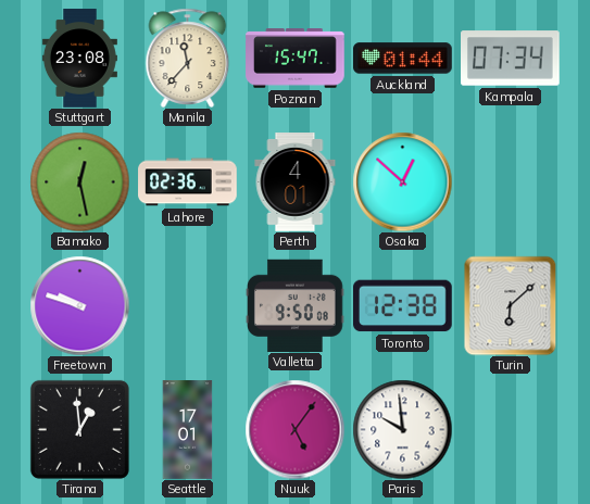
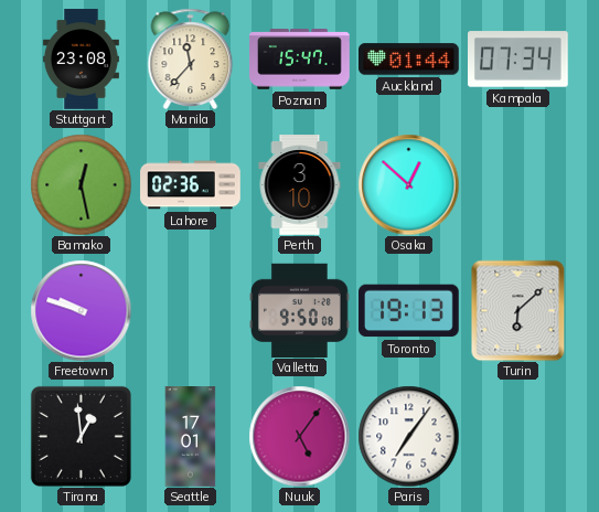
Perth: 4:01 -> 3:10 (300, 185)
Toronto: 12:38 -> 19:13 (409, 311)
Paris: 9:59 -> 7:06 (408, 436)
